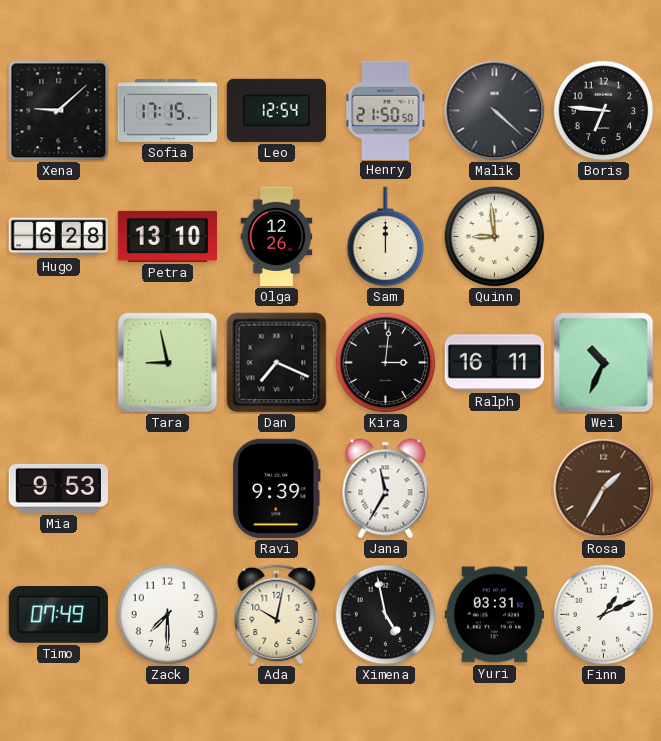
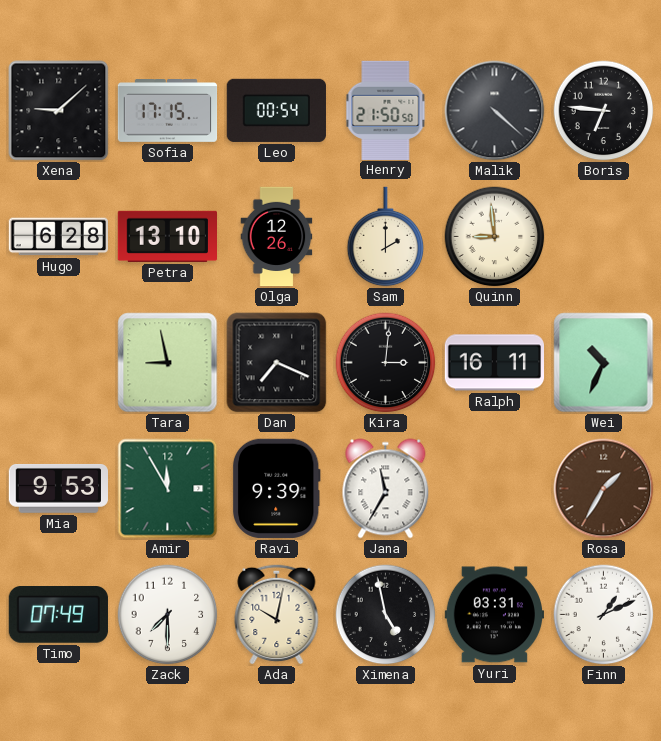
Leo: 12:54 -> 00:54 (276, 110)
Sam: 12:00 -> 2:00 (386, 237)
Amir: none -> 11:55 (168, 489)
